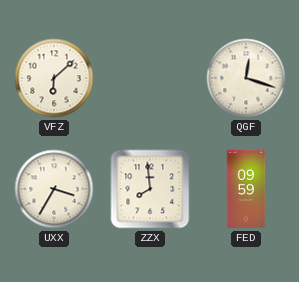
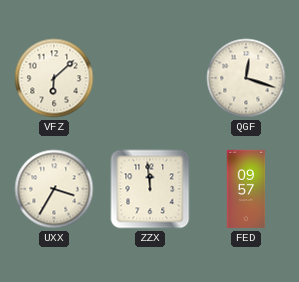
ZZX: 7:59 -> 11:59 (150, 189)
FED: 09:59 -> 09:57 (246, 189)
